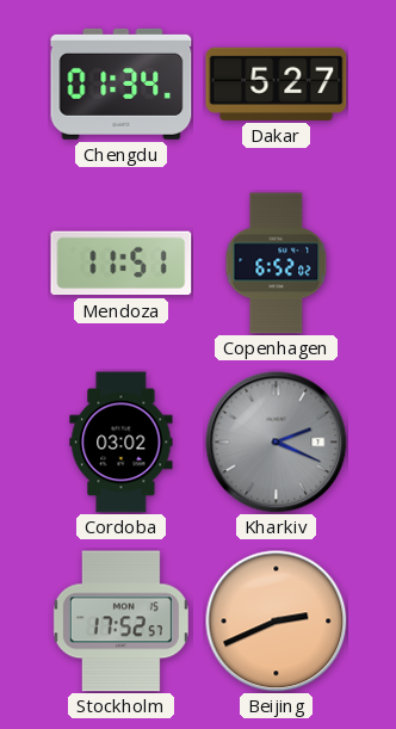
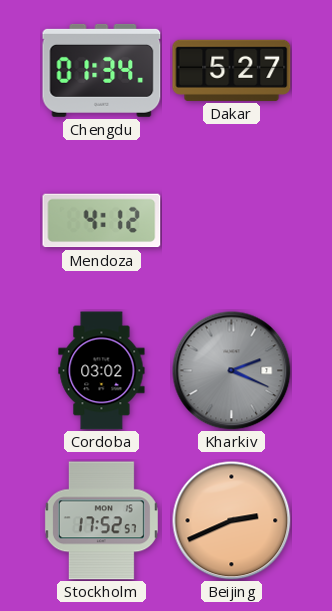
Mendoza: 11:51 -> 4:12 (102, 221)
Copenhagen: 6:52 -> none (277, 264)
